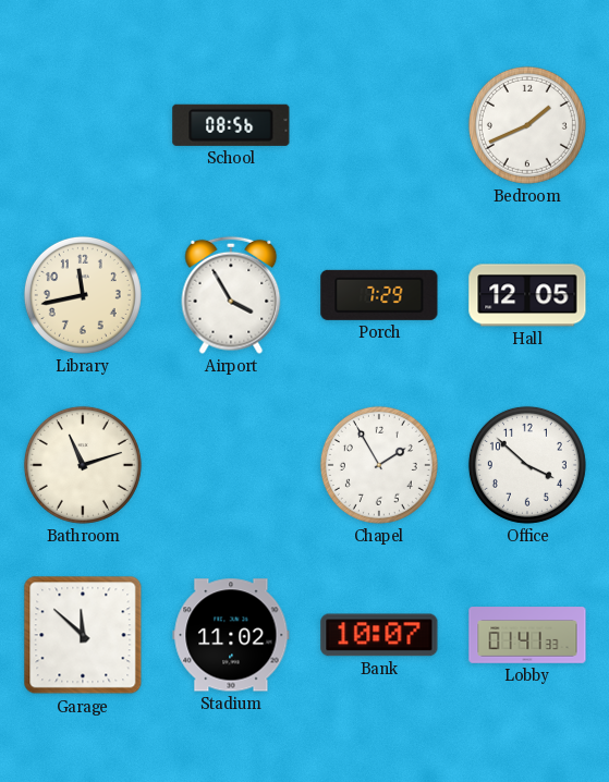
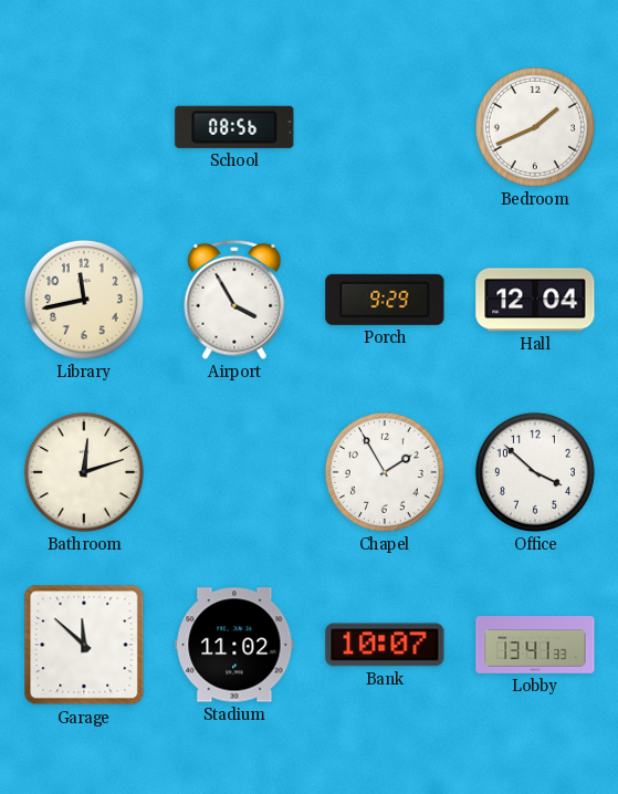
Porch: 7:29 -> 9:29 (385, 300)
Hall: 12:05 -> 12:04 (535, 300)
Bathroom: 11:12 -> 12:12 (84, 472)
Lobby: 01:41 -> 13:41 (535, 645)
